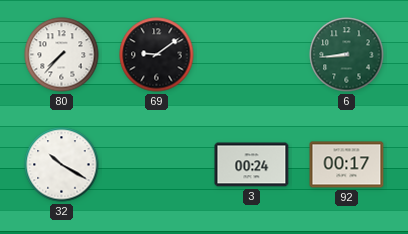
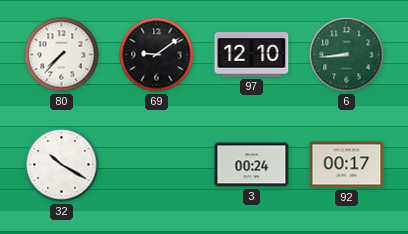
97: none -> 12:10 (252, 55)
